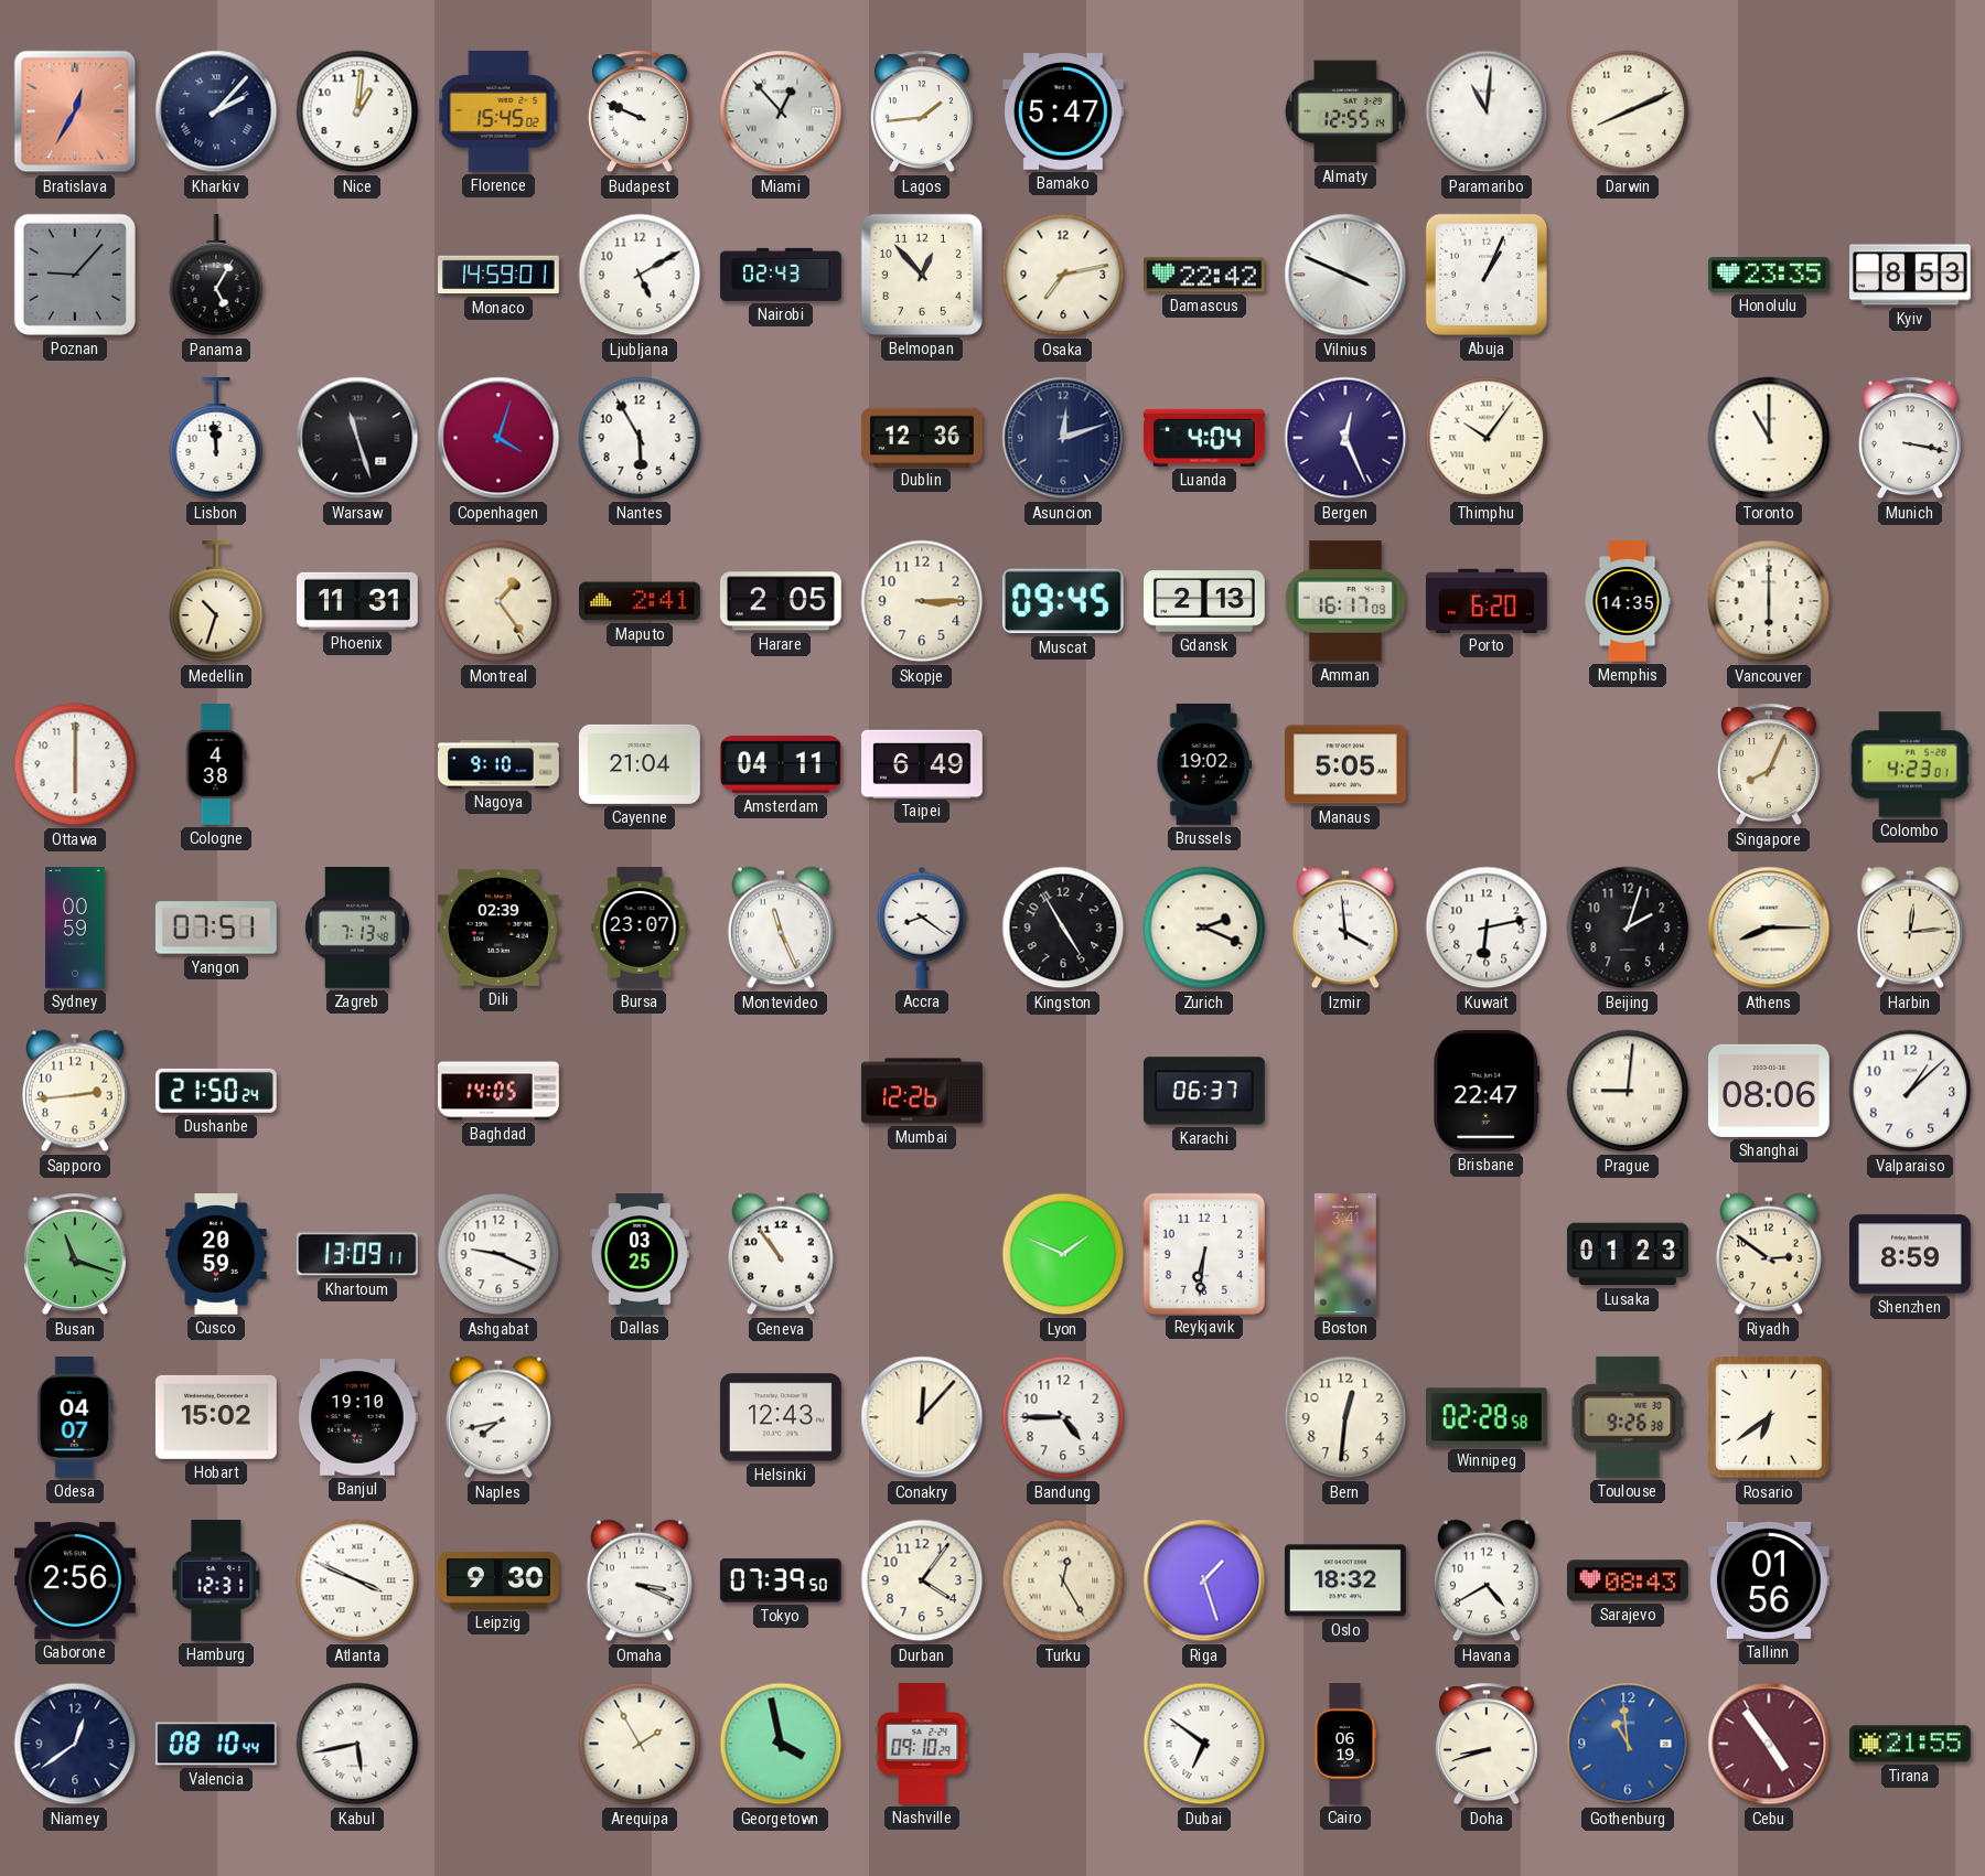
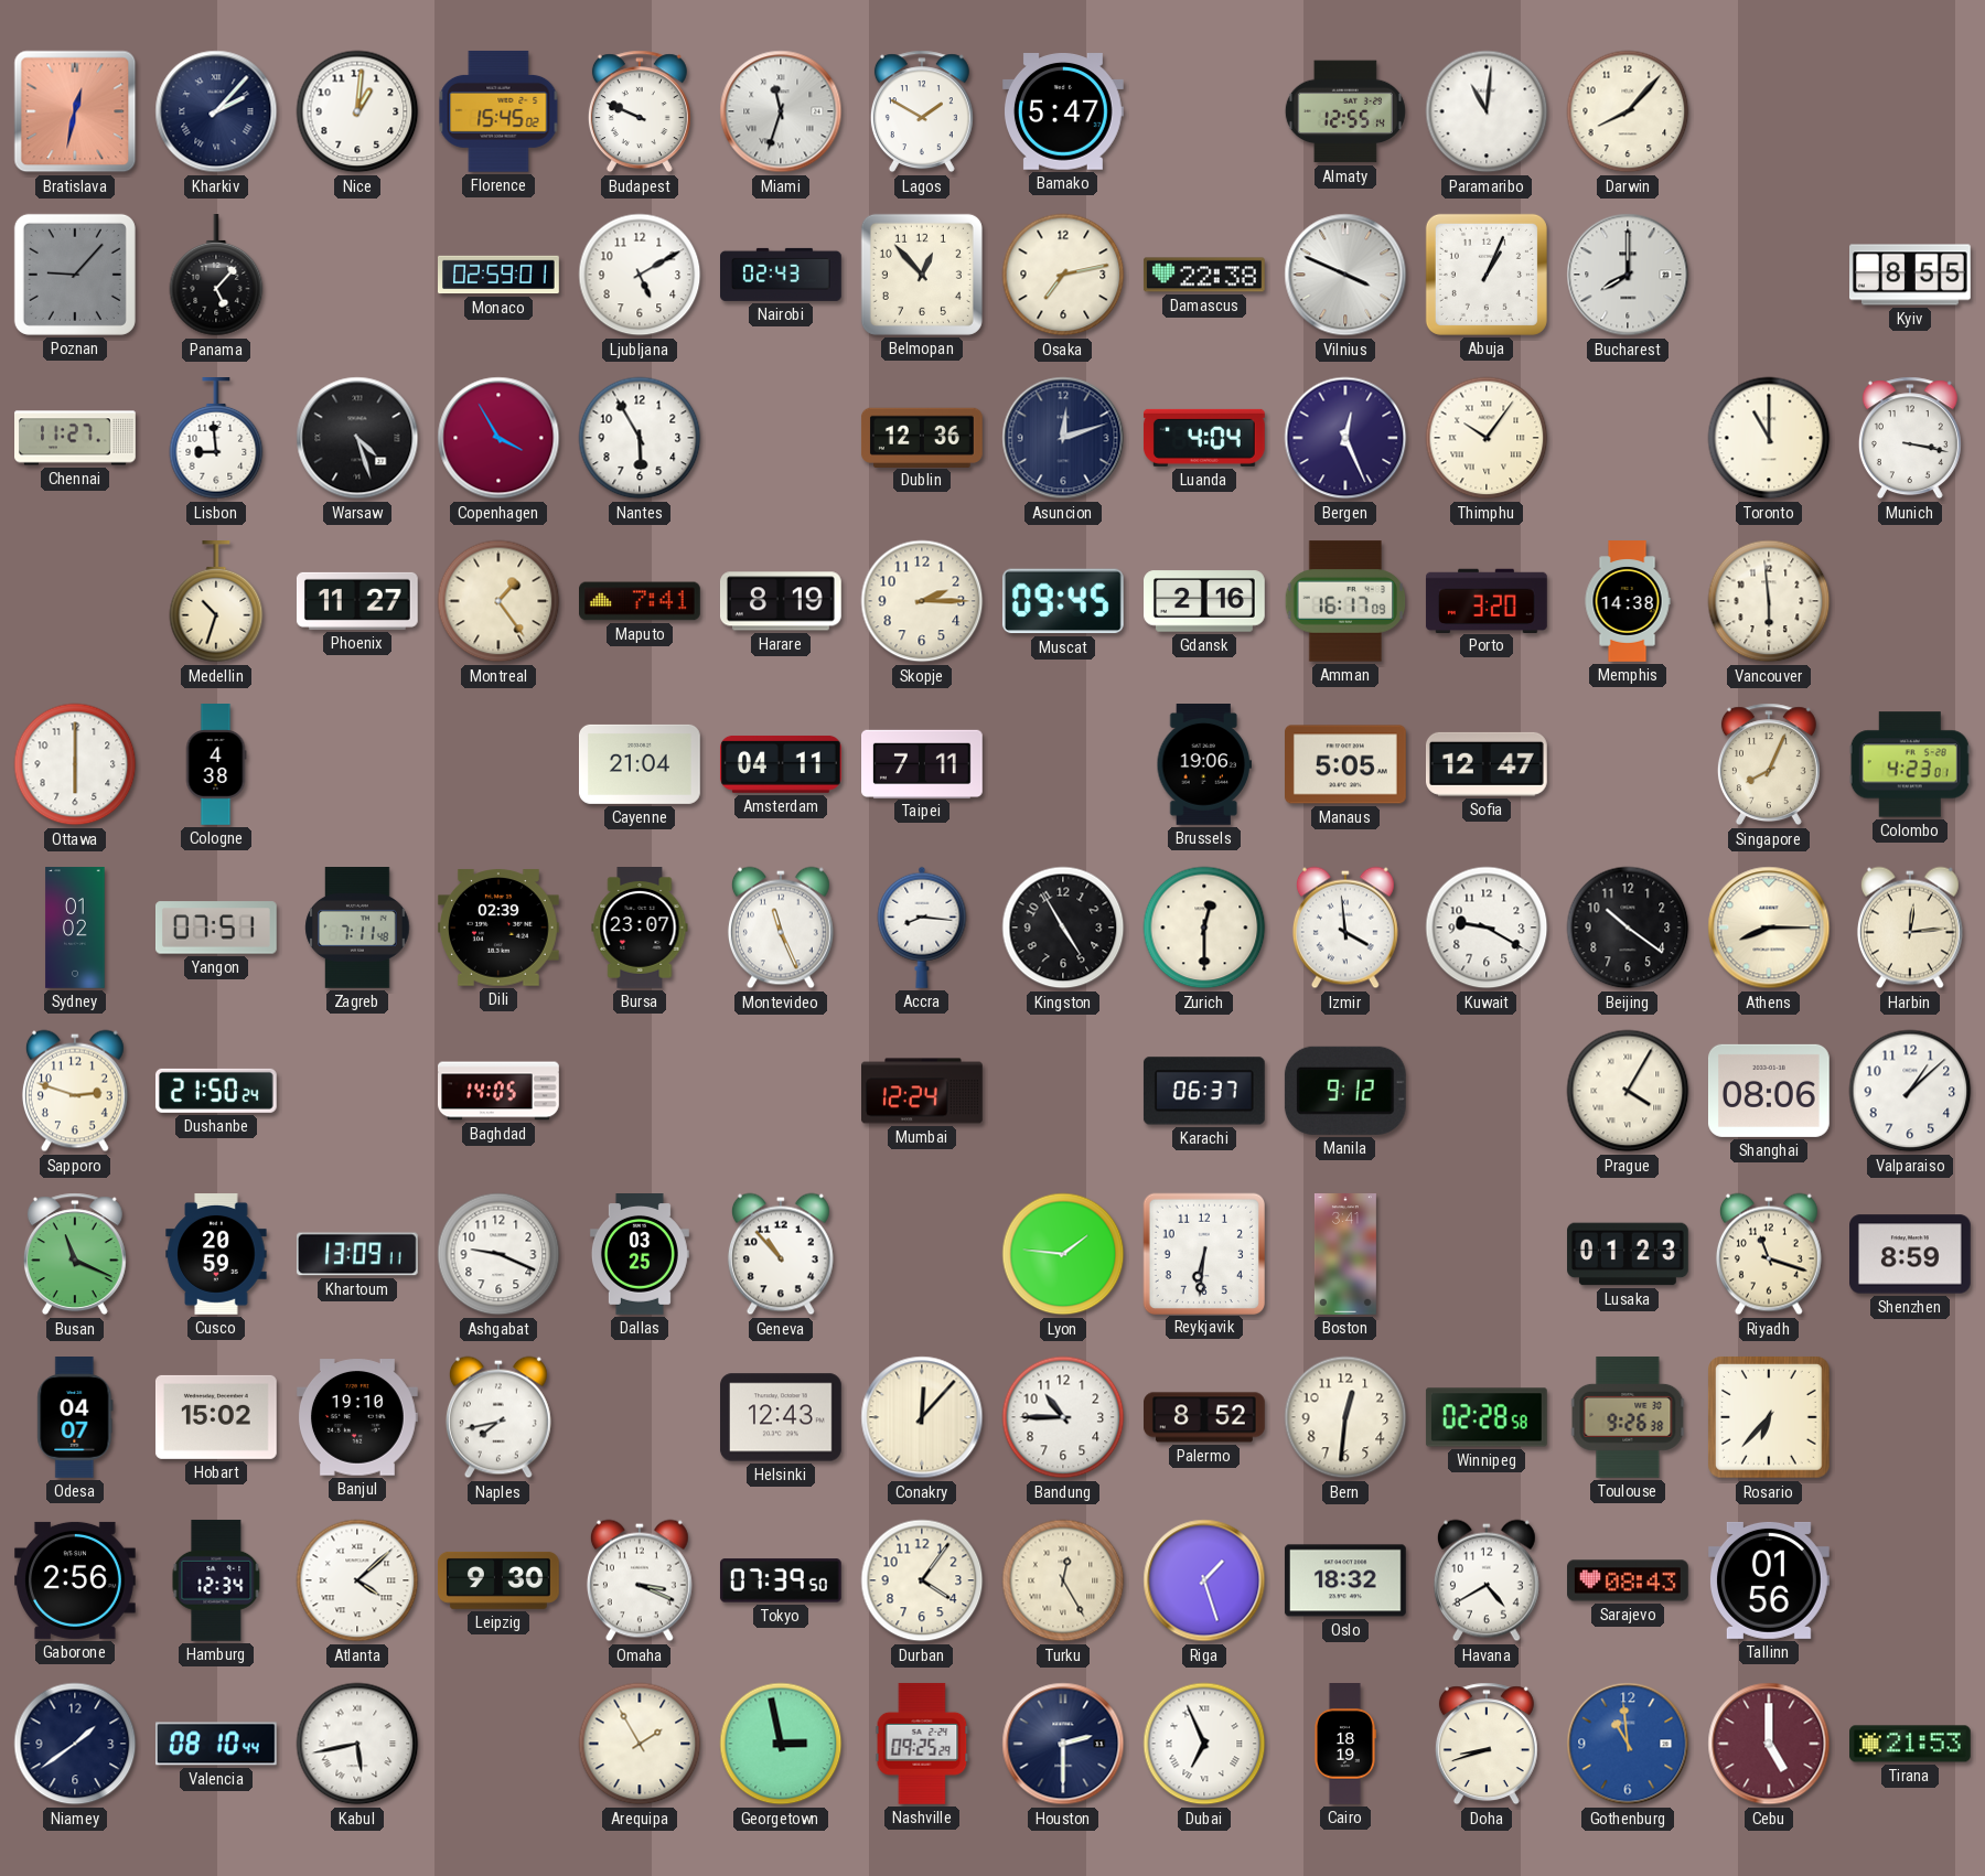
Bratislava: 12:35 -> 12:32 (75, 111)
Miami: 12:53 -> 11:33 (781, 111)
Lagos: 1:44 -> 1:50 (922, 111)
Darwin: 8:11 -> 8:07 (1628, 111)
Panama: 5:05 -> 5:07 (216, 276)
Monaco: 14:59 -> 02:59 (500, 275)
Damascus: 22:42 -> 22:38 (1204, 275)
Bucharest: none -> 8:00 (1628, 275)
Honolulu: 23:35 -> none (1769, 275)
Kyiv: 8:53 -> 8:55 (1911, 275)
Chennai: none -> 11:27 (75, 438)
Lisbon: 11:59 -> 8:59 (216, 439)
Warsaw: 11:27 -> 4:27 (357, 438)
Copenhagen: 4:03 -> 3:55 (498, 438)
Phoenix: 11:31 -> 11:27 (357, 601)
Maputo: 2:41 -> 7:41 (641, 601)
Harare: 2:05 -> 8:19 (781, 601)
Skopje: 3:15 -> 2:15 (922, 601)
Gdansk: 2:13 -> 2:16 (1205, 601)
Porto: 6:20 -> 3:20 (1487, 600)
Memphis: 14:35 -> 14:38 (1628, 601)
Vancouver: 6:00 -> 5:59 (1769, 601)
Nagoya: 9:10 -> none (500, 764)
Taipei: 6:49 -> 7:11 (923, 763)
Brussels: 19:02 -> 19:06 (1203, 765)
Sofia: none -> 12:47 (1487, 764)
Sydney: 00:59 -> 01:02 (75, 928)
Zagreb: 7:13 -> 7:11 (357, 929)
Accra: 8:21 -> 8:16 (922, 928)
Zurich: 2:19 -> 12:30 (1204, 928)
Kuwait: 6:13 -> 9:20 (1487, 928)
Beijing: 2:03 -> 10:21 (1628, 928)
Sapporo: 2:44 -> 2:48 (75, 1091)
Mumbai: 12:26 -> 12:24 (923, 1091)
Manila: none -> 9:12 (1345, 1091)
Brisbane: 22:47 -> none (1487, 1091)
Prague: 9:01 -> 4:05 (1628, 1091)
Busan: 11:18 -> 11:19 (75, 1254)
Geneva: 10:54 -> 10:53 (781, 1254)
Lyon: 1:49 -> 1:46 (1063, 1254)
Riyadh: 2:51 -> 11:18 (1769, 1254)
Bandung: 4:45 -> 10:45 (1063, 1417)
Palermo: none -> 8:52 (1205, 1417)
Rosario: 6:39 -> 6:37 (1770, 1418)
Hamburg: 12:31 -> 12:34 (216, 1580)
Atlanta: 3:49 -> 4:08 (357, 1580)
Niamey: 12:39 -> 1:39 (75, 1744)
Georgetown: 3:58 -> 2:58 (781, 1744)
Nashville: 09:10 -> 09:25 (922, 1744)
Houston: none -> 2:30 (1063, 1744)
Dubai: 6:51 -> 6:56 (1204, 1744)
Cairo: 06:19 -> 18:19 (1344, 1745)
Cebu: 4:54 -> 5:00 (1769, 1744)
Tirana: 21:55 -> 21:53 (1911, 1744)
